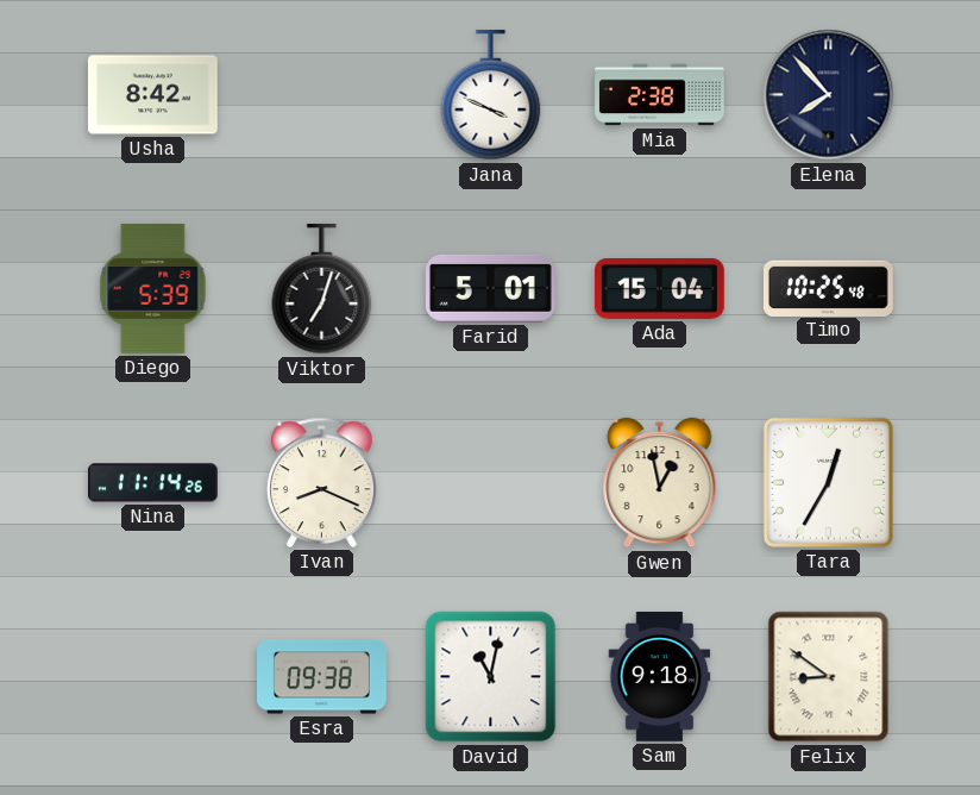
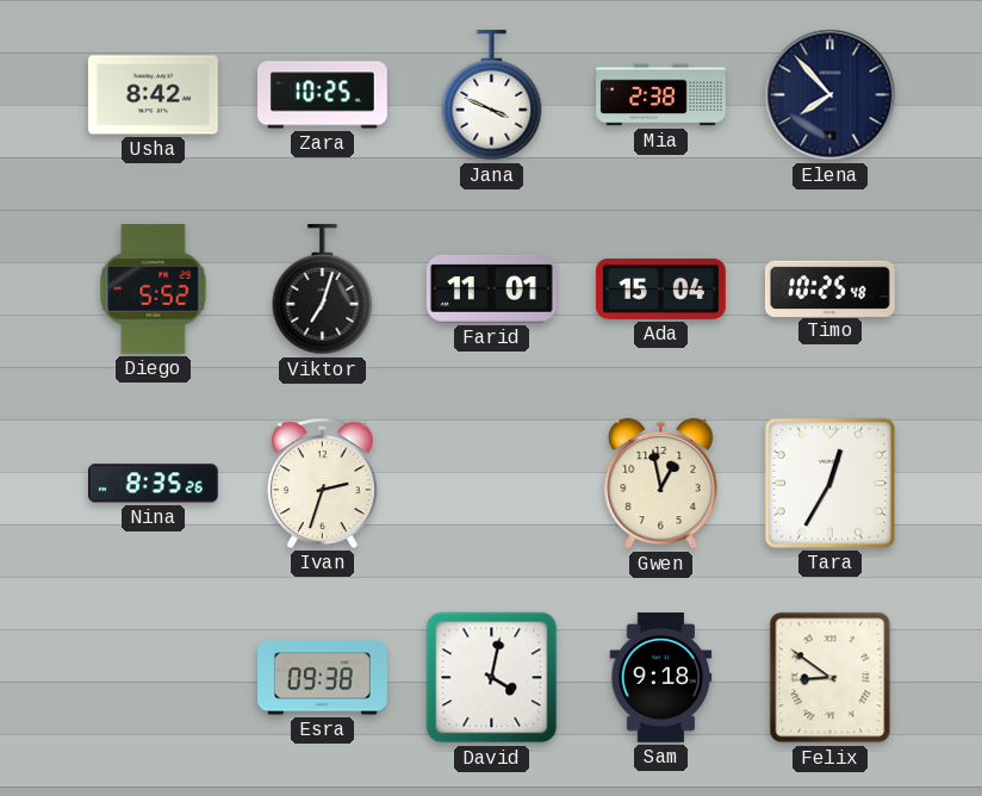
Zara: none -> 10:25 (323, 95)
Diego: 5:39 -> 5:52 (154, 288)
Farid: 5:01 -> 11:01 (491, 288)
Nina: 11:14 -> 8:35 (153, 484)
Ivan: 8:19 -> 2:33 (323, 483)
David: 11:02 -> 4:02 (492, 678)
